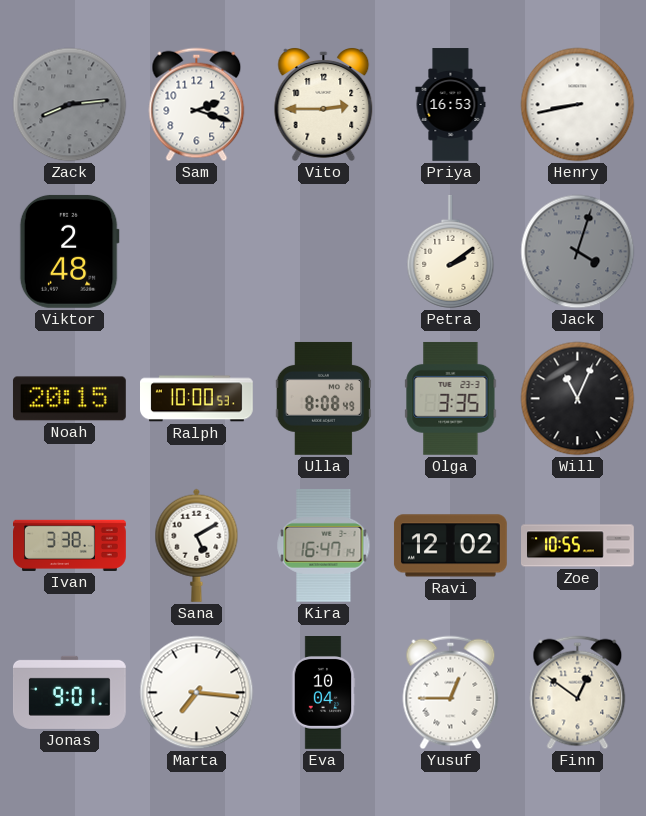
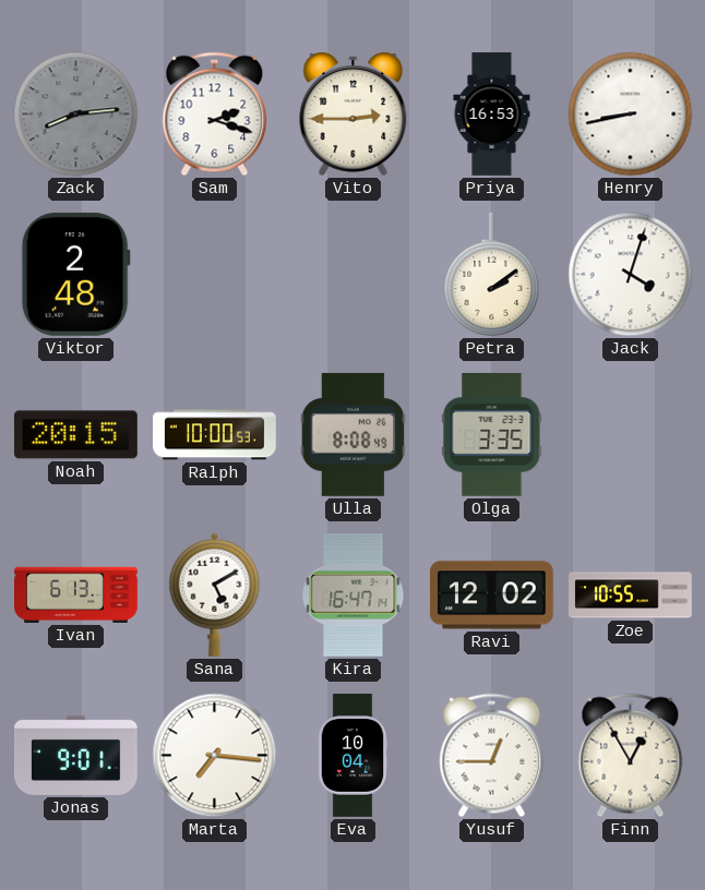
Jack dial: grey -> white (631, 275)
Will: 11:04 -> none (578, 399)
Ivan: 3:38 -> 6:13 (76, 594)
Finn: 12:51 -> 12:55 (631, 756)
